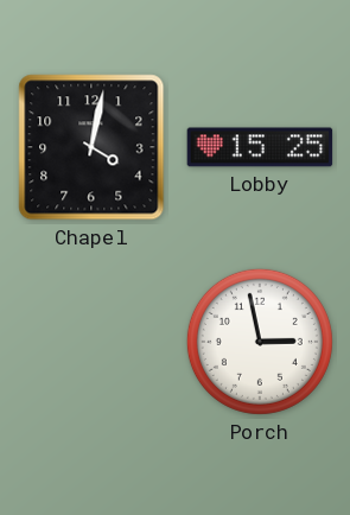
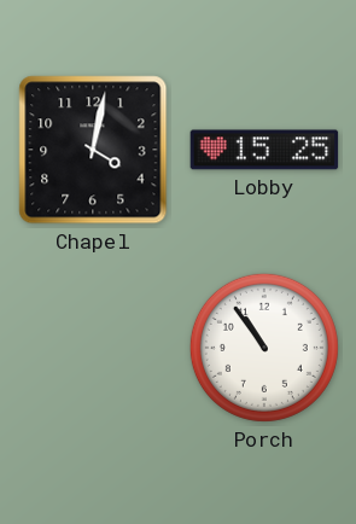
Porch: 2:58 -> 10:54 (264, 348)
